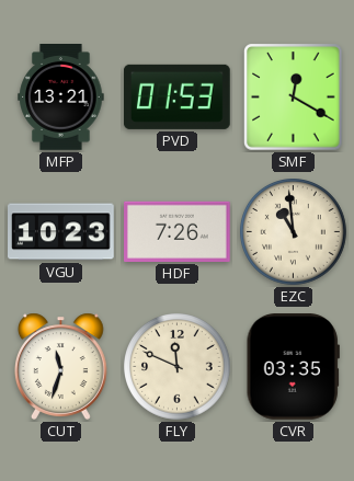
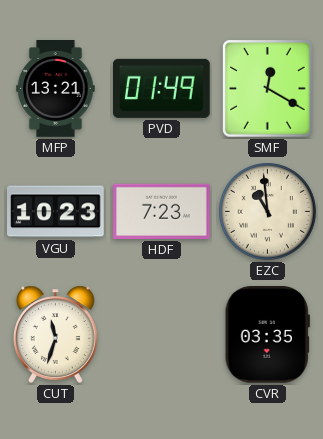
PVD: 01:53 -> 01:49 (162, 88)
HDF: 7:26 -> 7:23 (162, 211)
FLY: 11:49 -> none (178, 367)
